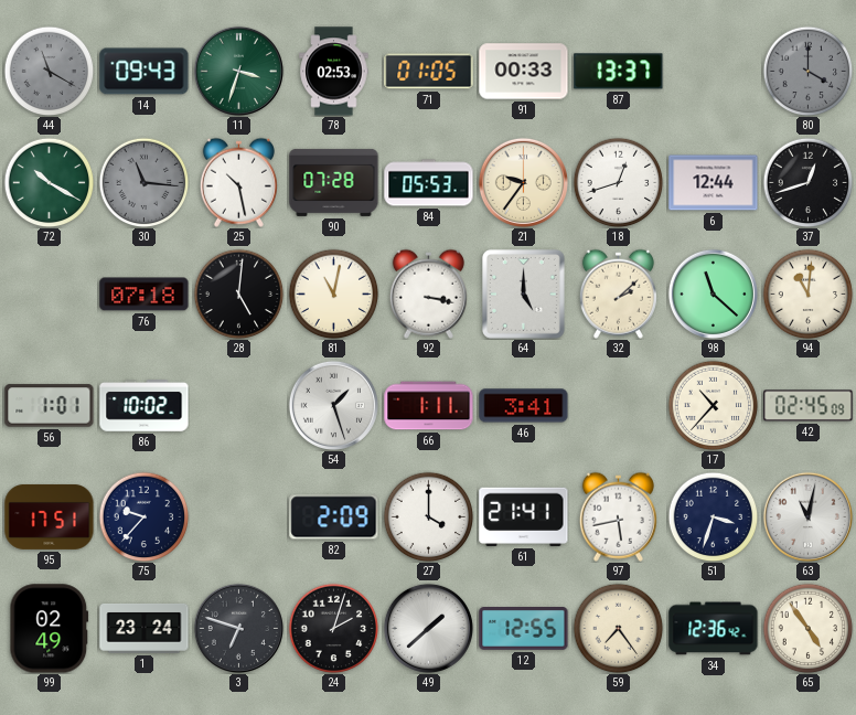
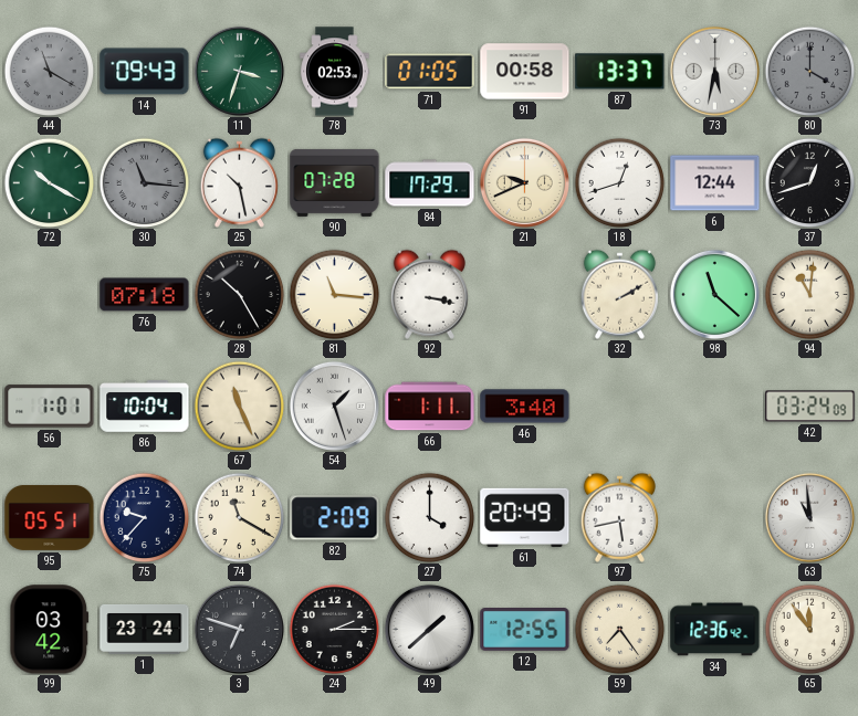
91: 00:33 -> 00:58 (525, 72)
73: none -> 5:32 (714, 71)
84: 05:53 -> 17:29 (430, 183)
21: 9:36 -> 9:41 (524, 182)
28: 5:01 -> 10:25 (239, 294)
81: 11:02 -> 11:16 (334, 294)
64: 5:00 -> none (524, 295)
32: 2:08 -> 2:10 (619, 294)
86: 10:02 -> 10:04 (145, 407)
67: none -> 11:26 (239, 406)
46: 3:41 -> 3:40 (525, 407)
17: 10:37 -> none (713, 405)
42: 02:45 -> 03:24 (810, 407)
95: 17:51 -> 05:51 (50, 517)
74: none -> 11:20 (239, 517)
61: 21:41 -> 20:49 (525, 517)
51: 3:33 -> none (713, 516)
63: 11:02 -> 10:59 (809, 517)
99: 02:49 -> 03:42 (50, 630)
24: 2:03 -> 2:15 (334, 629)
65: 4:54 -> 11:54 (809, 629)
